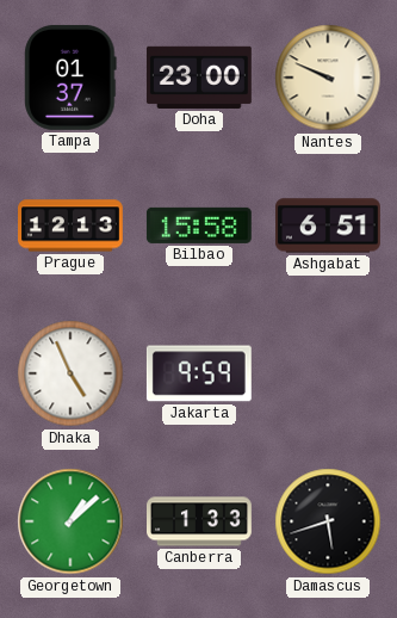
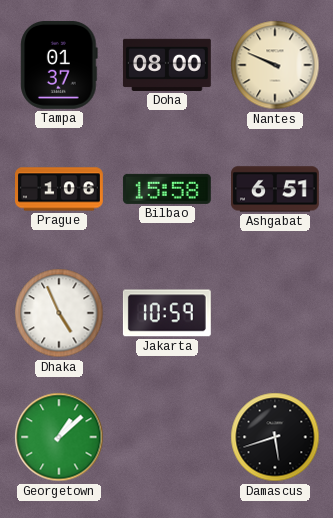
Doha: 23:00 -> 08:00 (167, 65)
Prague: 12:13 -> 1:06 (60, 189)
Jakarta: 9:59 -> 10:59 (167, 313)
Canberra: 1:33 -> none (200, 521)
